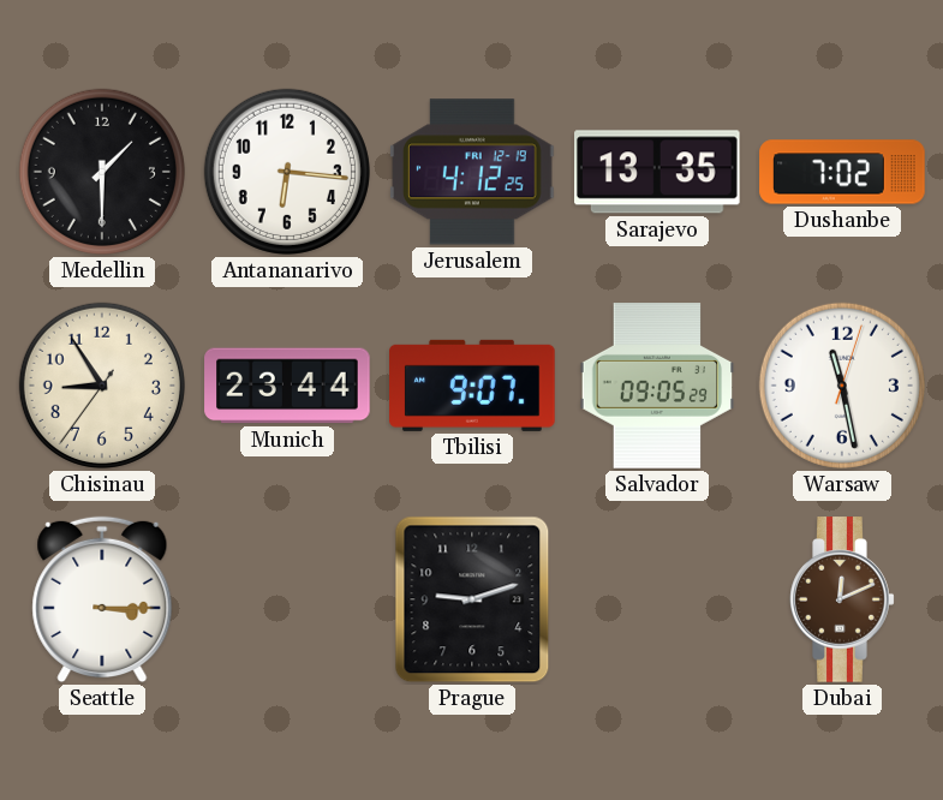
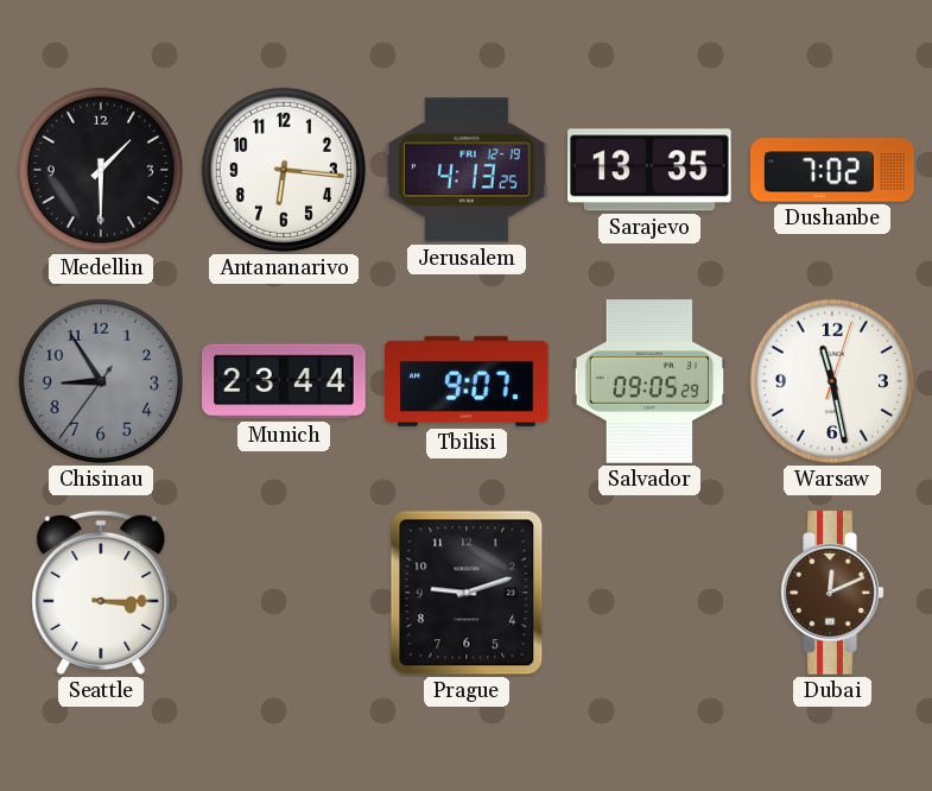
Jerusalem: 4:12 -> 4:13 (467, 170)
Chisinau dial: cream -> grey (101, 381)
